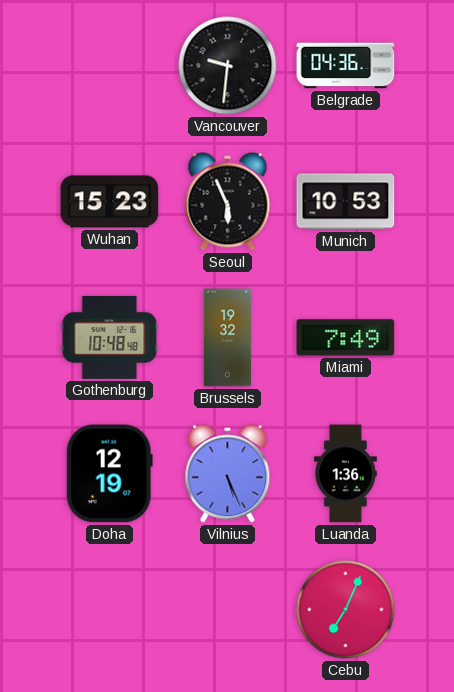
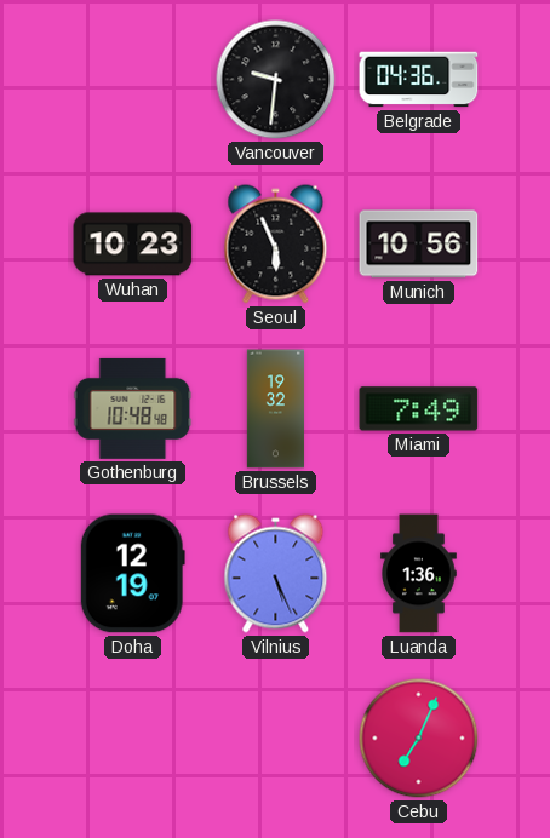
Wuhan: 15:23 -> 10:23 (133, 245)
Munich: 10:53 -> 10:56 (419, 245)
